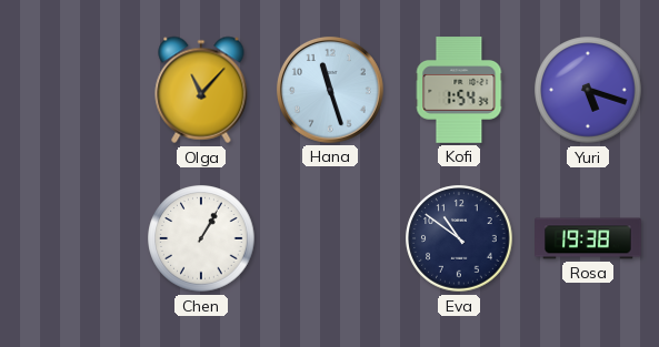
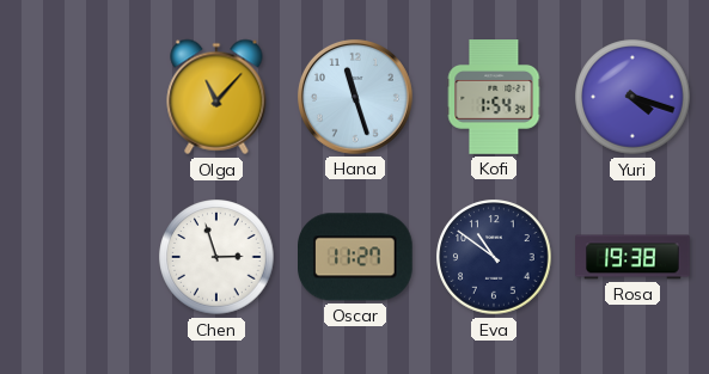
Yuri: 5:18 -> 4:18 (632, 97)
Chen: 1:05 -> 2:57 (216, 257)
Oscar: none -> 11:27 (356, 257)
